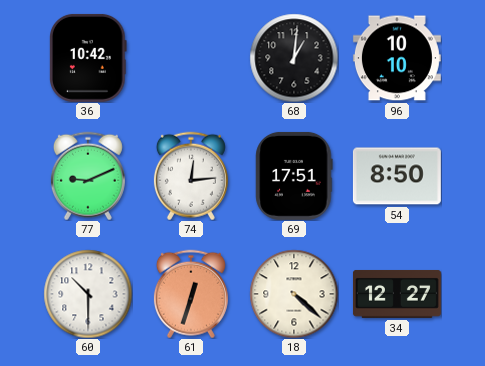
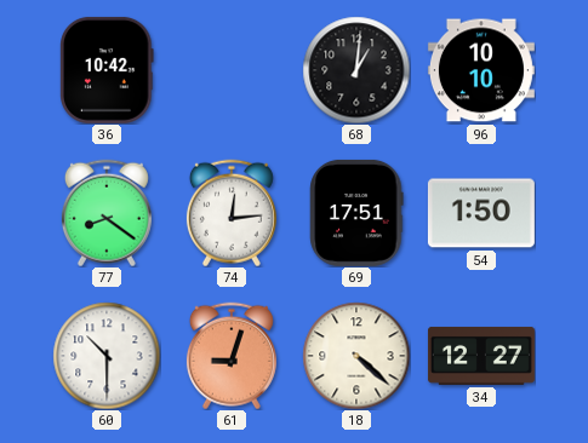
77: 9:11 -> 8:21 (107, 213)
54: 8:50 -> 1:50 (481, 213)
61: 12:33 -> 9:03 (232, 356)
